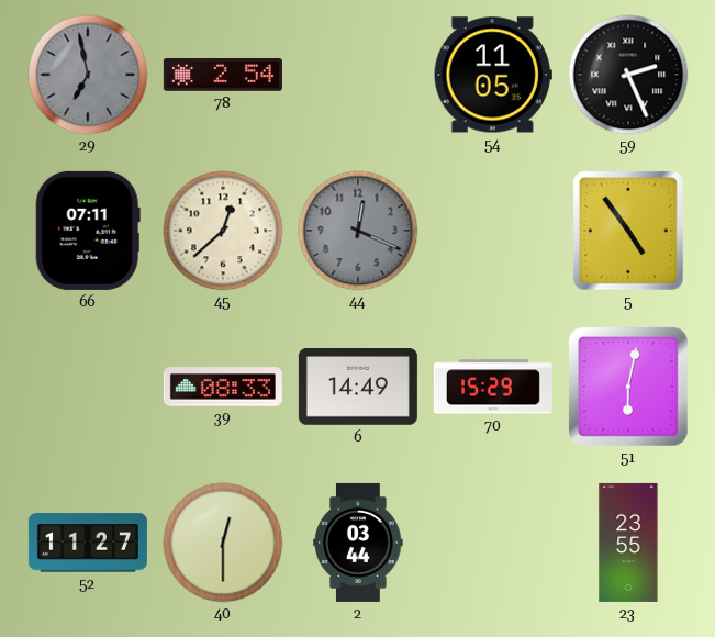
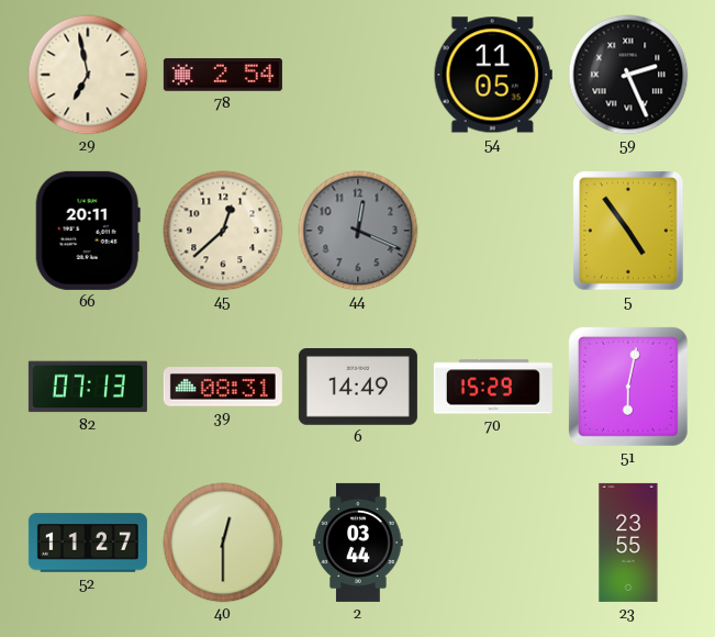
29 dial: grey -> cream (88, 75)
66: 07:11 -> 20:11 (88, 231)
82: none -> 07:13 (88, 387)
39: 08:33 -> 08:31 (223, 387)
